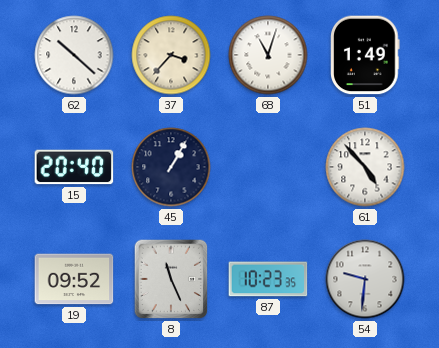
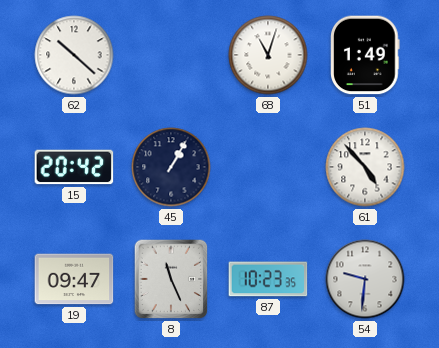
37: 3:37 -> none (171, 55)
15: 20:40 -> 20:42 (74, 167)
19: 09:52 -> 09:47 (74, 279)
